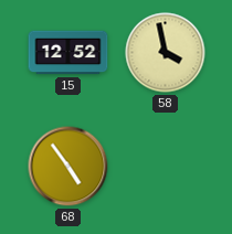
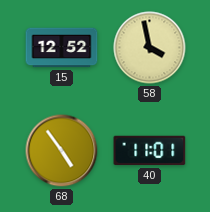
40: none -> 11:01 (150, 151)
